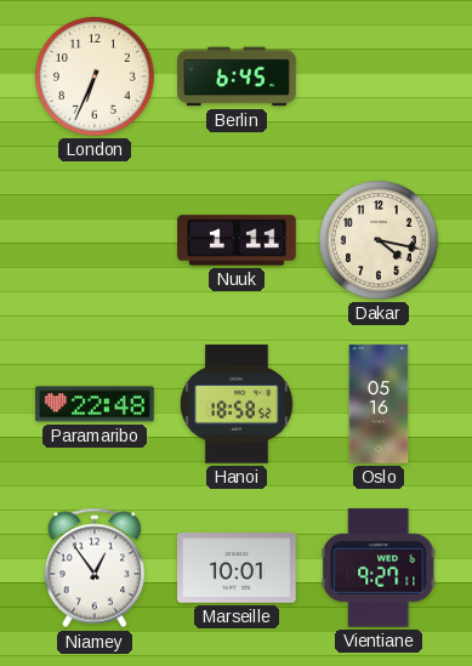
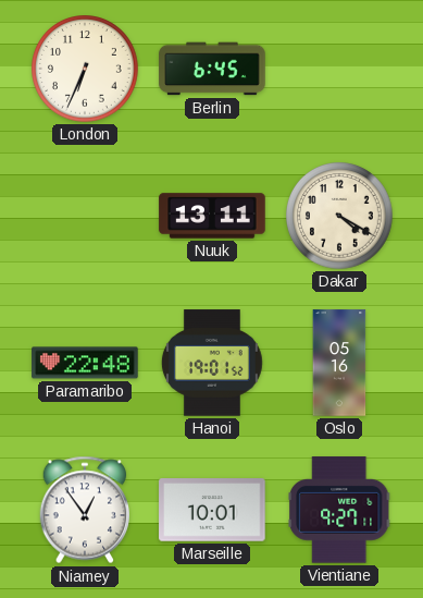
Nuuk: 1:11 -> 13:11 (212, 216)
Dakar: 4:17 -> 4:20 (339, 216)
Hanoi: 18:58 -> 19:01 (212, 363)
